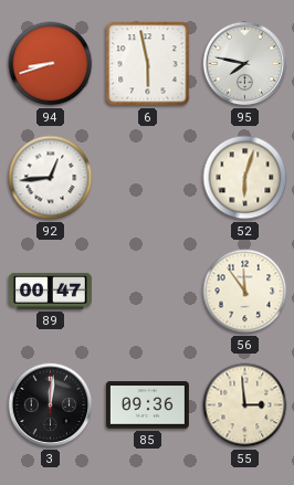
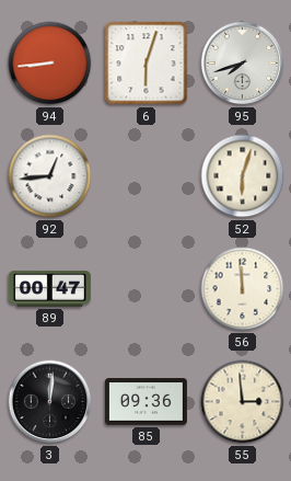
94: 8:42 -> 8:44 (50, 64)
6: 5:58 -> 6:03 (147, 64)
95: 7:47 -> 7:42 (243, 64)
56: 11:54 -> 11:59 (243, 289)
